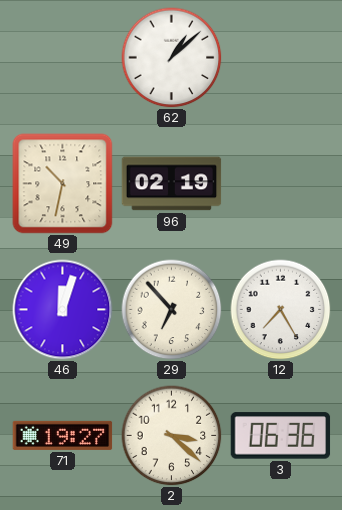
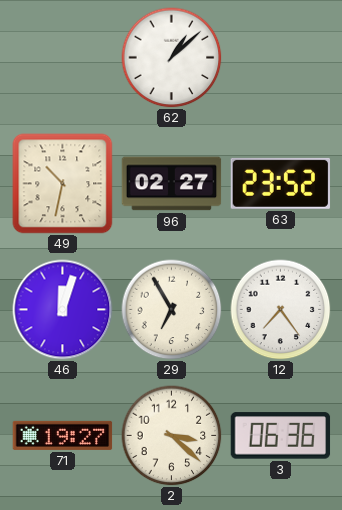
96: 02:19 -> 02:27 (172, 184)
63: none -> 23:52 (281, 183)
29: 6:53 -> 6:55 (172, 310)
12: 7:25 -> 7:24 (281, 310)
